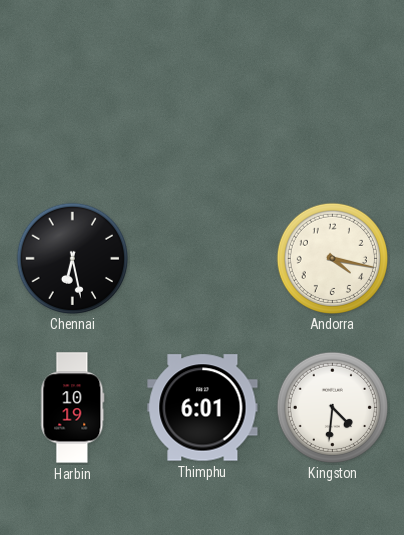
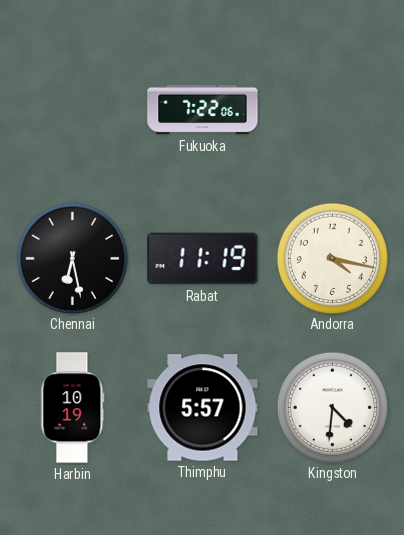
Fukuoka: none -> 7:22 (203, 110)
Rabat: none -> 11:19 (203, 259)
Thimphu: 6:01 -> 5:57 (203, 408)
